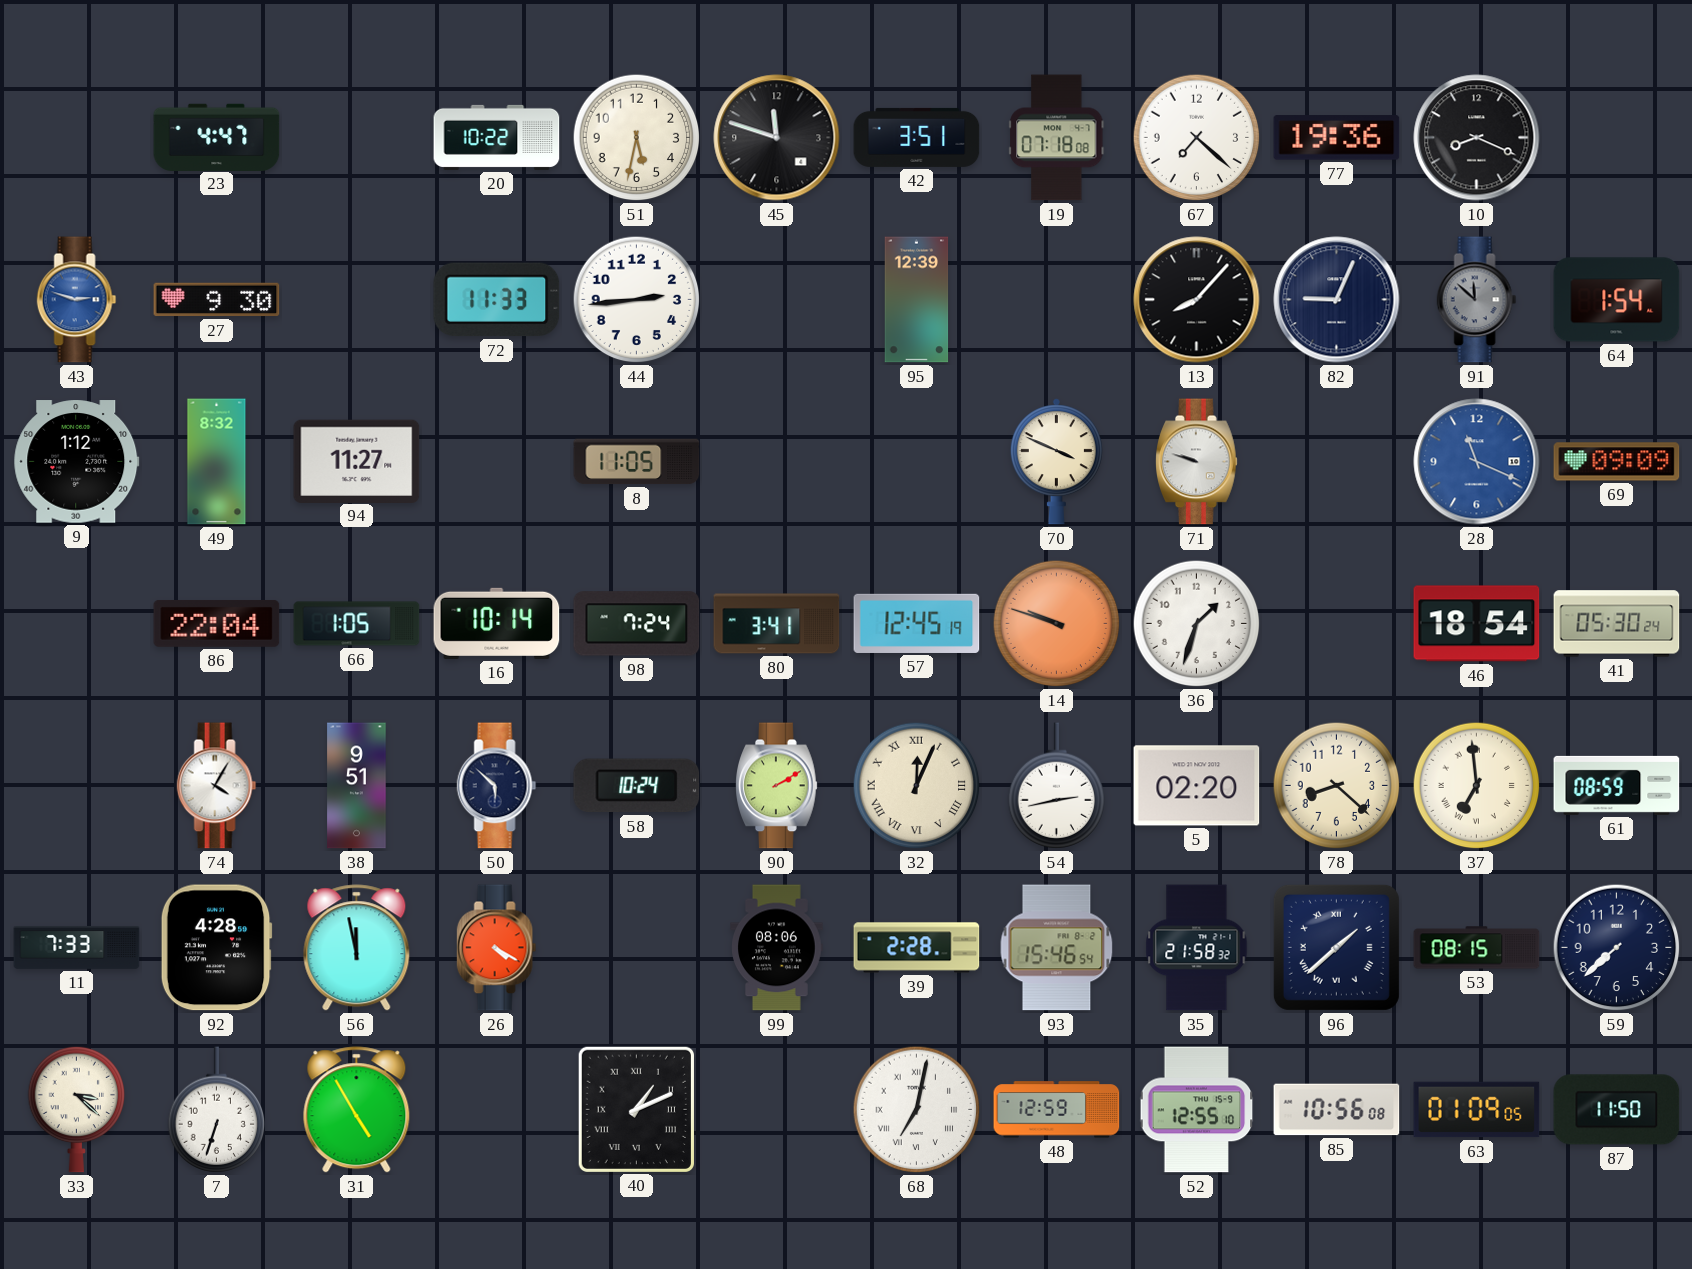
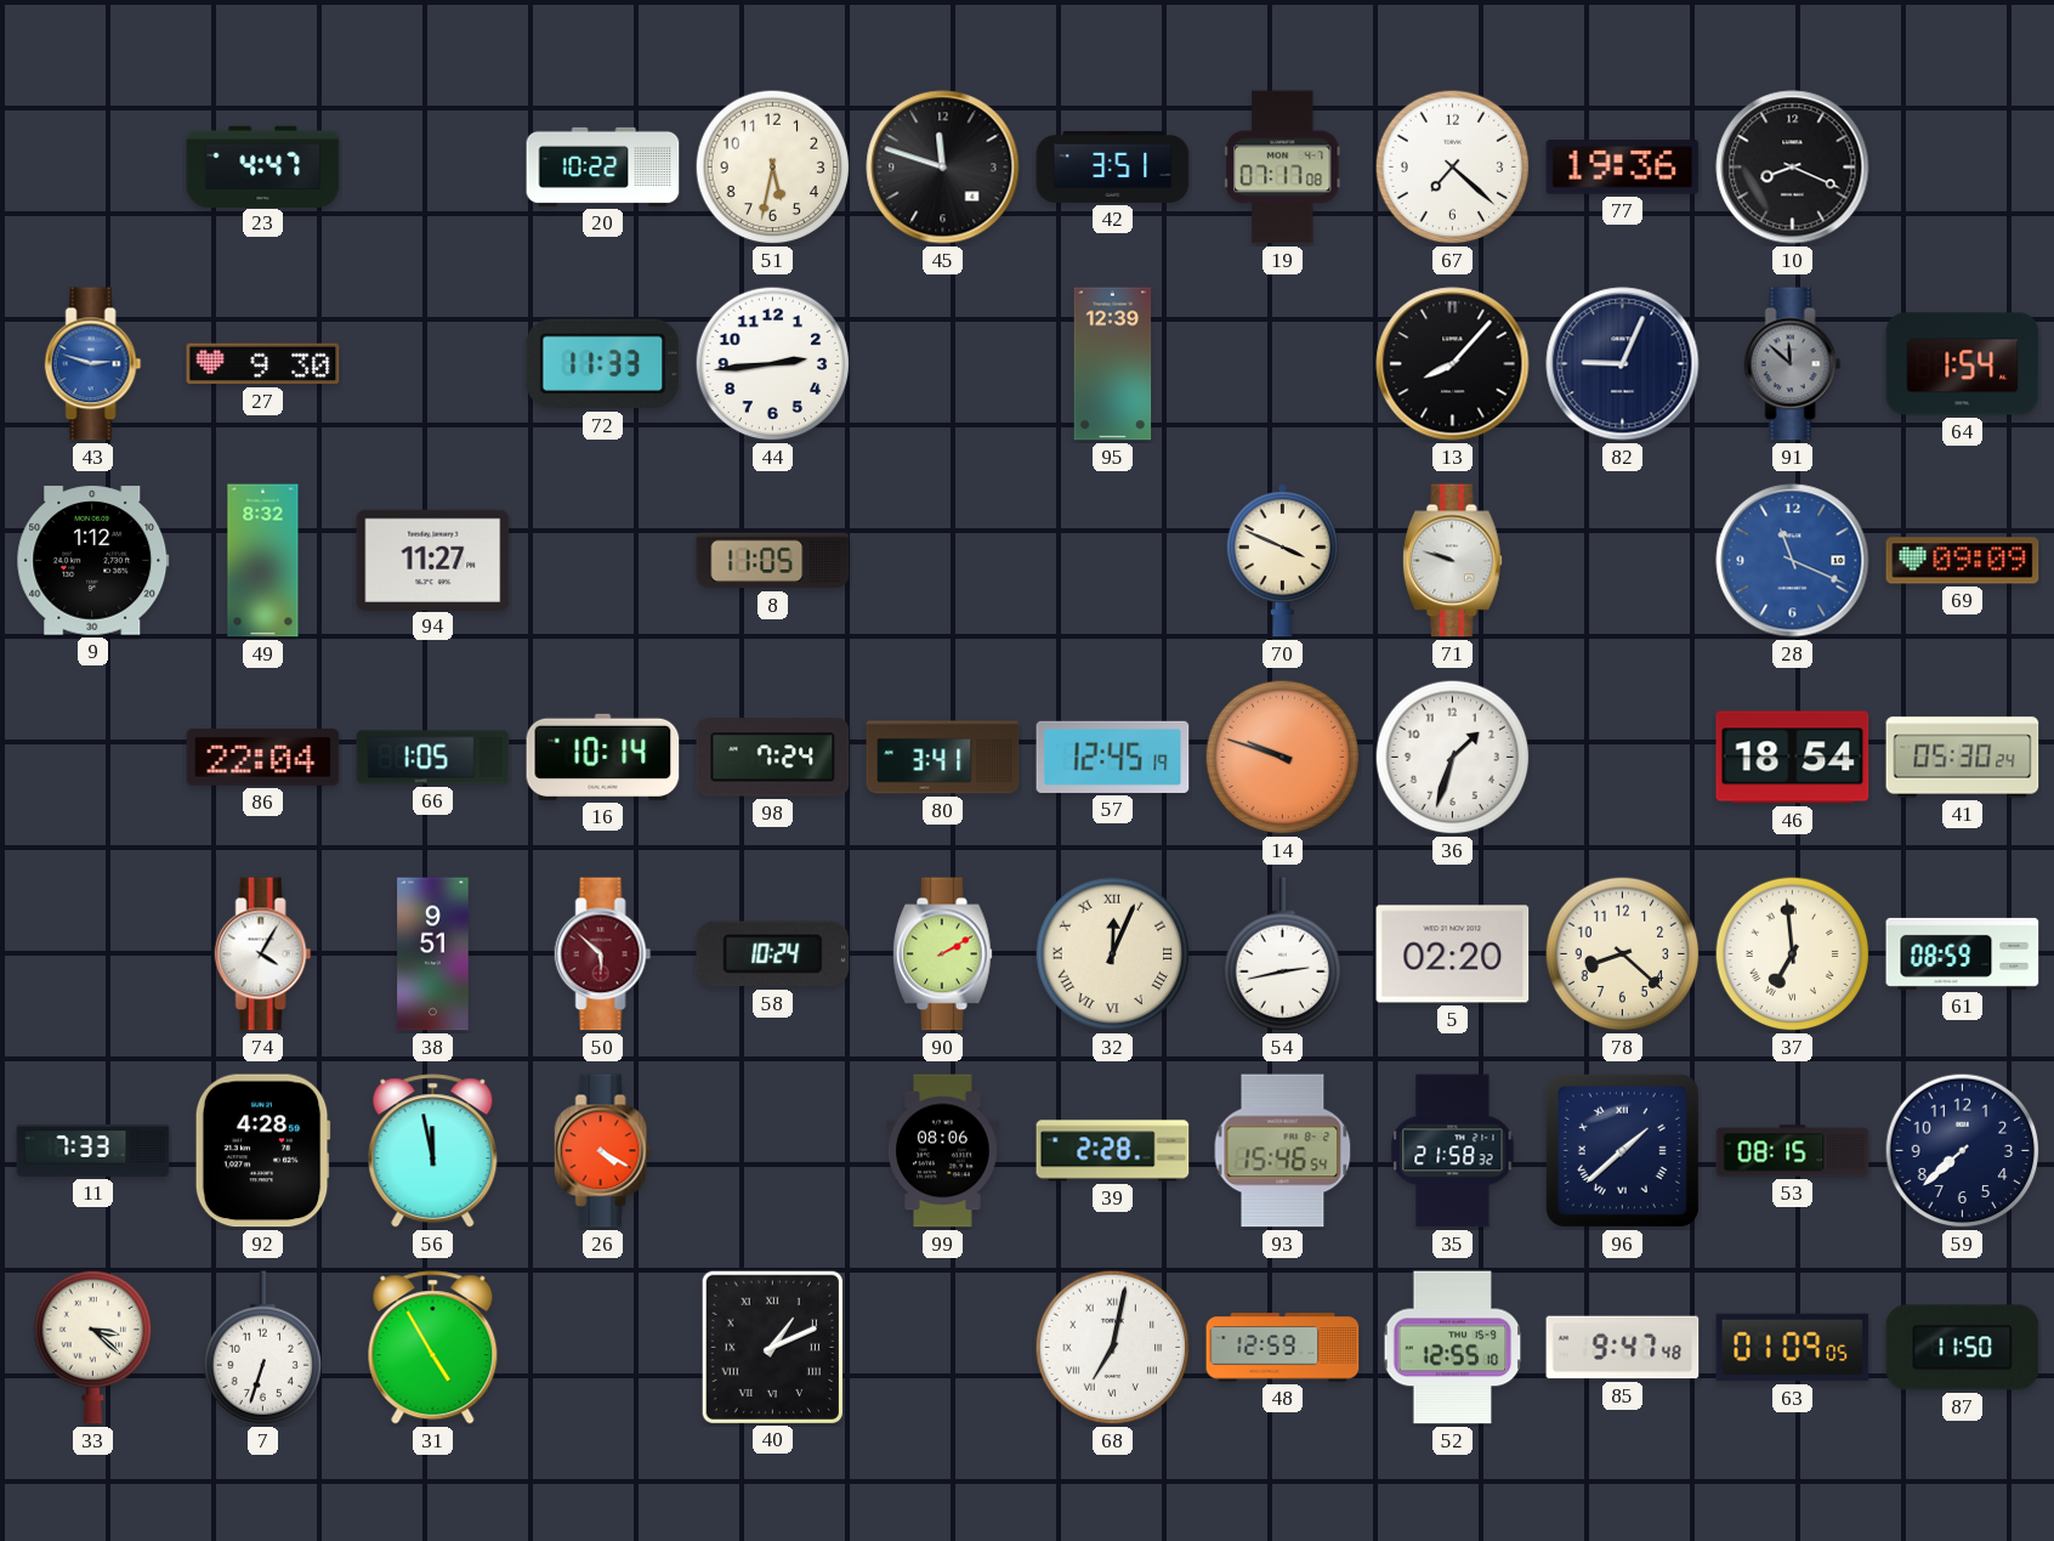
19: 07:18 -> 07:17 (1283, 168)
50 dial: navy -> burgundy (603, 954)
85: 10:56 -> 9:47 (1623, 1348)
